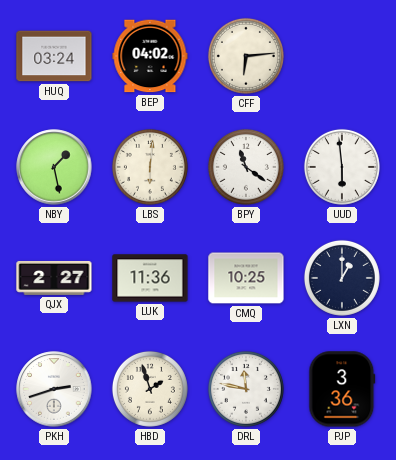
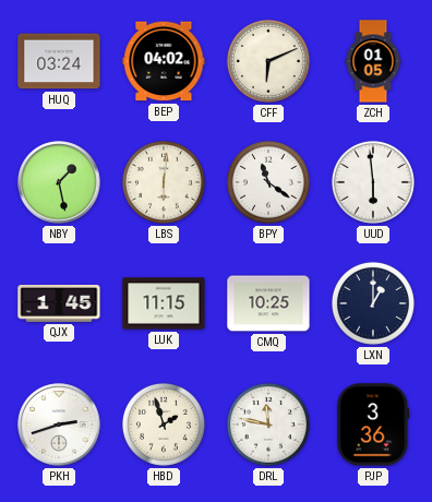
CFF: 6:14 -> 6:11 (268, 61)
ZCH: none -> 01:05 (373, 61)
QJX: 2:27 -> 1:45 (59, 303)
LUK: 11:36 -> 11:15 (164, 303)
